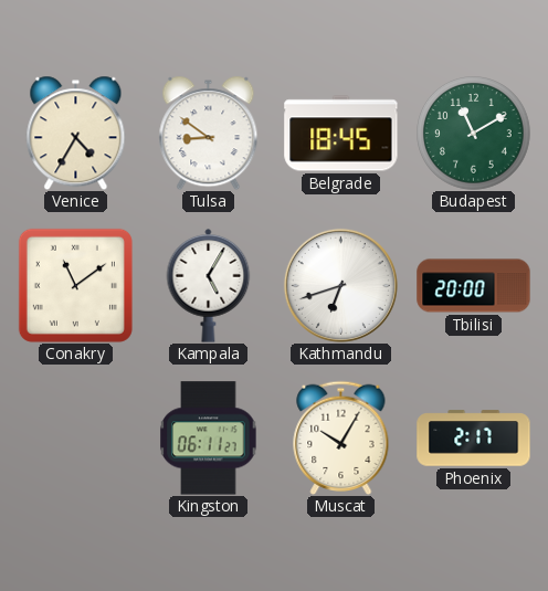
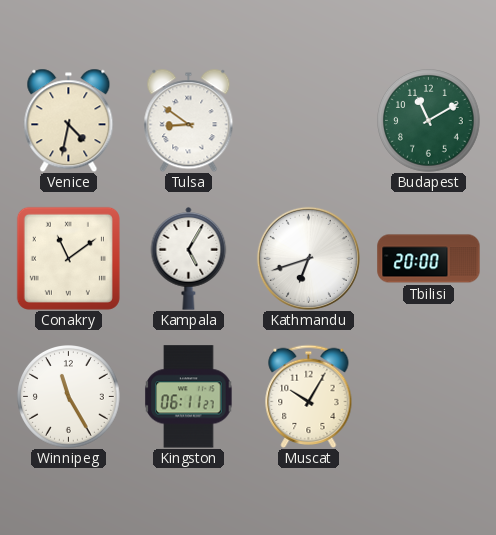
Venice: 4:35 -> 4:32 (69, 120)
Belgrade: 18:45 -> none (341, 134)
Winnipeg: none -> 11:25 (69, 397)
Phoenix: 2:17 -> none (474, 439)
